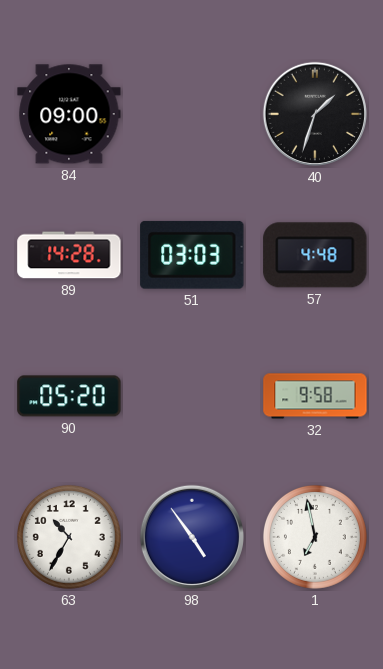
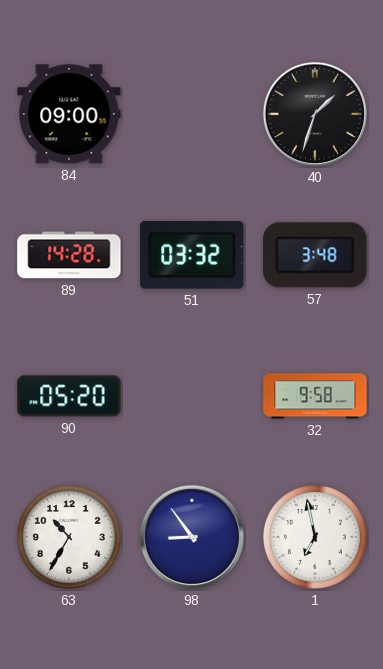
51: 03:03 -> 03:32 (192, 255)
57: 4:48 -> 3:48 (315, 255)
98: 4:54 -> 8:54 (192, 537)
